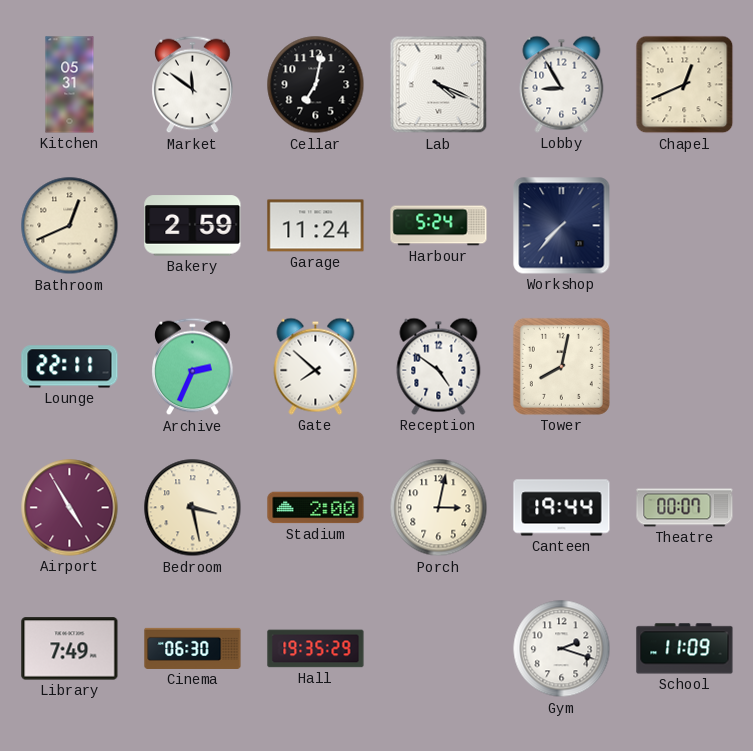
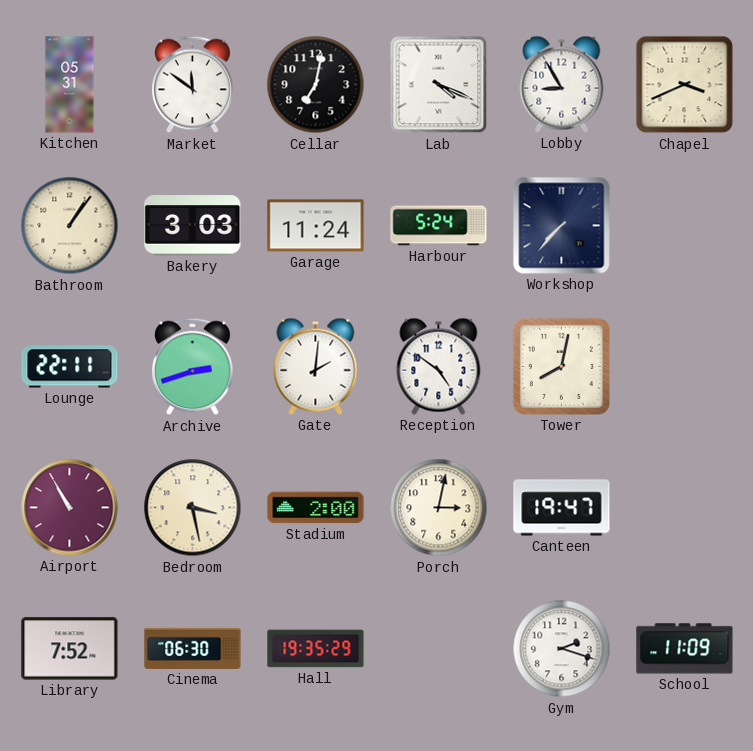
Chapel: 12:41 -> 3:41 (685, 85)
Bathroom: 12:41 -> 1:06 (70, 226)
Bakery: 2:59 -> 3:03 (193, 226)
Archive: 2:34 -> 2:42 (193, 367)
Gate: 7:52 -> 2:01 (316, 366)
Airport: 4:55 -> 10:55 (70, 508)
Canteen: 19:44 -> 19:47 (562, 508)
Theatre: 00:07 -> none (685, 508)
Library: 7:49 -> 7:52 (70, 649)
